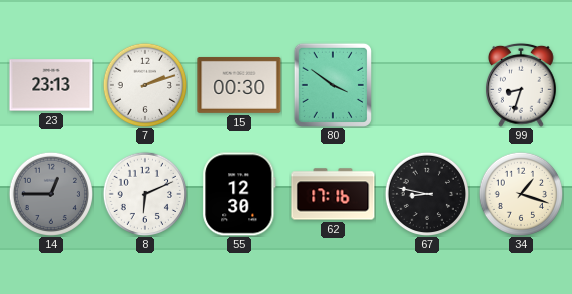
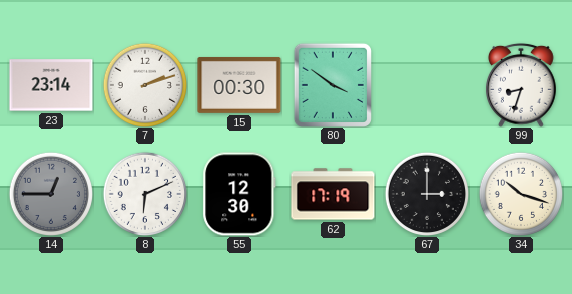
23: 23:13 -> 23:14 (51, 85)
62: 17:16 -> 17:19 (333, 194)
67: 8:47 -> 3:00 (426, 193)
34: 1:18 -> 10:18 (520, 193)
